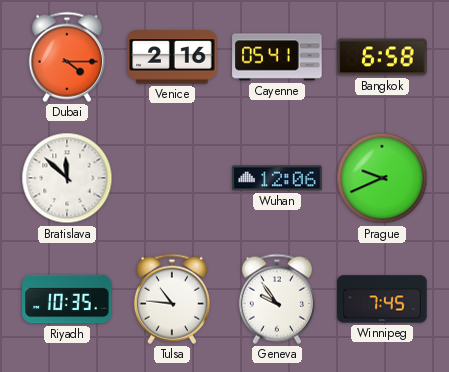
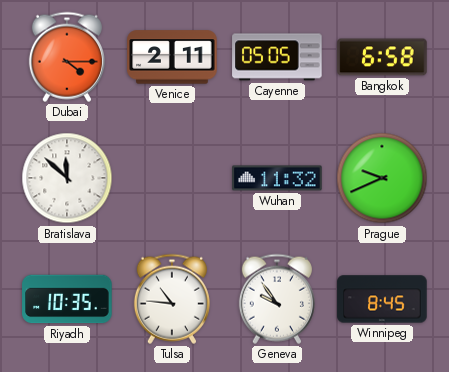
Venice: 2:16 -> 2:11 (172, 57)
Cayenne: 05:41 -> 05:05 (277, 57)
Wuhan: 12:06 -> 11:32 (277, 178)
Winnipeg: 7:45 -> 8:45 (382, 299)
